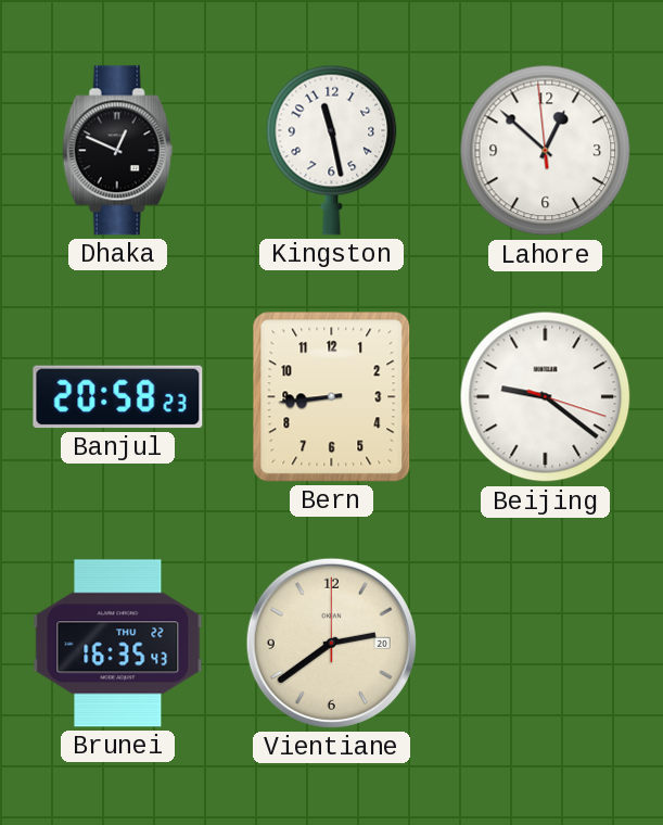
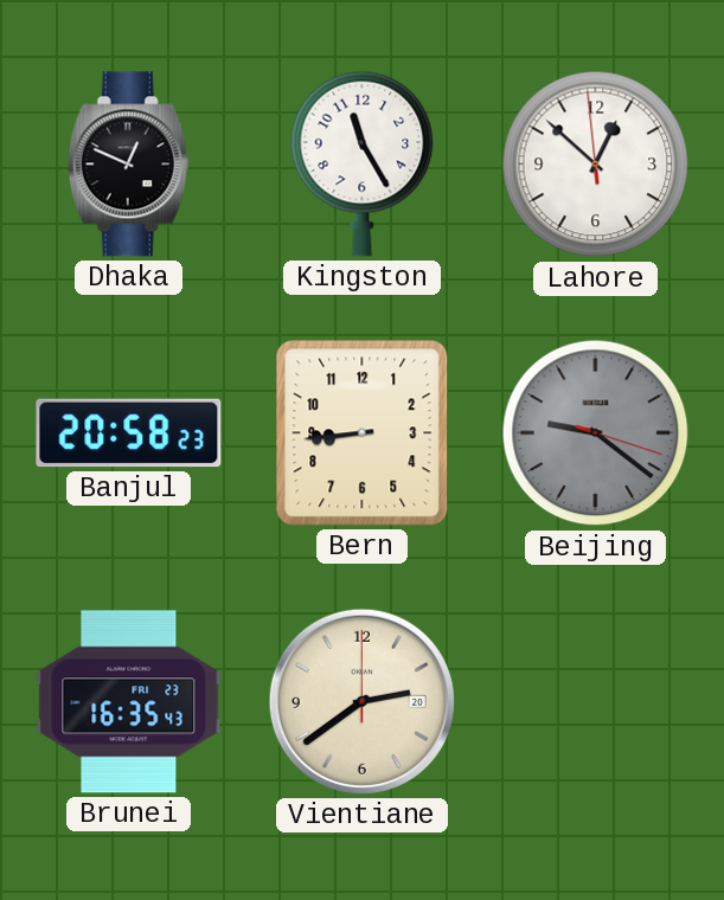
Kingston: 11:28 -> 11:25 (363, 163)
Beijing dial: white -> grey (596, 433)
Brunei date: THU 22 -> FRI 23 (129, 702)
